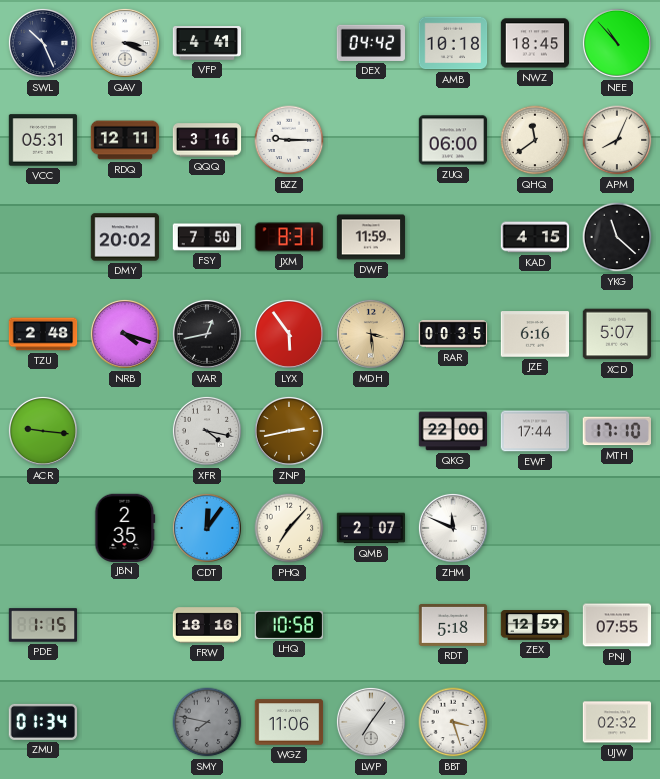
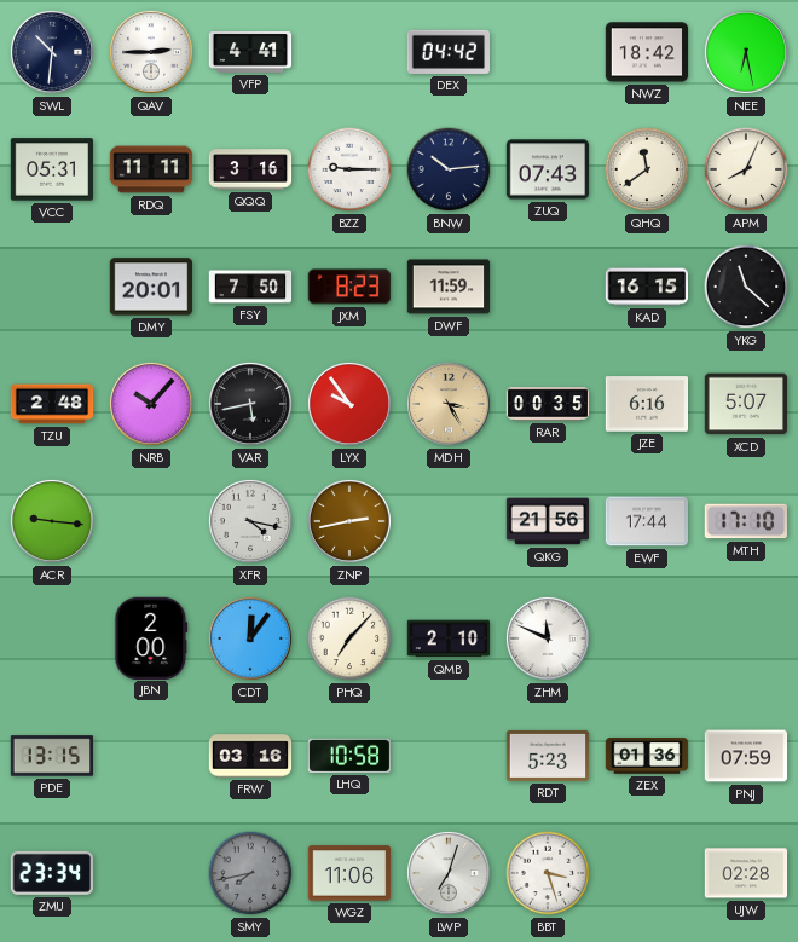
SWL: 10:26 -> 10:31 (52, 52)
QAV: 3:19 -> 2:45 (151, 52)
AMB: 10:18 -> none (453, 43)
NWZ: 18:45 -> 18:42 (647, 52)
NEE: 10:53 -> 6:28 (746, 52)
RDQ: 12:11 -> 11:11 (151, 169)
BNW: none -> 10:14 (449, 169)
ZUQ: 06:00 -> 07:43 (548, 169)
DMY: 20:02 -> 20:01 (151, 287)
JXM: 8:31 -> 8:23 (349, 287)
KAD: 4:15 -> 16:15 (647, 287)
NRB: 4:18 -> 10:07 (151, 404)
VAR: 12:43 -> 5:43 (250, 404)
LYX: 5:54 -> 9:54 (349, 404)
MDH: 3:29 -> 3:25 (449, 404)
QKG: 22:00 -> 21:56 (548, 521)
JBN: 2:35 -> 2:00 (151, 637)
QMB: 2:07 -> 2:10 (449, 638)
PDE: 1:15 -> 13:15 (52, 756)
FRW: 18:16 -> 03:16 (250, 756)
RDT: 5:18 -> 5:23 (548, 756)
ZEX: 12:59 -> 01:36 (647, 756)
PNJ: 07:55 -> 07:59 (746, 756)
ZMU: 01:34 -> 23:34 (52, 873)
SMY: 7:47 -> 7:43 (250, 873)
LWP: 7:06 -> 7:03 (449, 873)
UJW: 02:32 -> 02:28 (746, 873)
